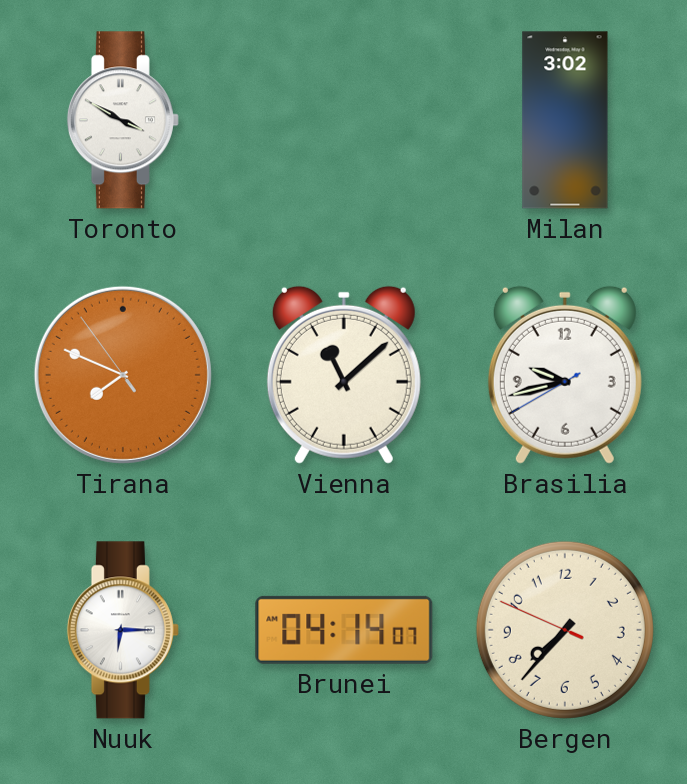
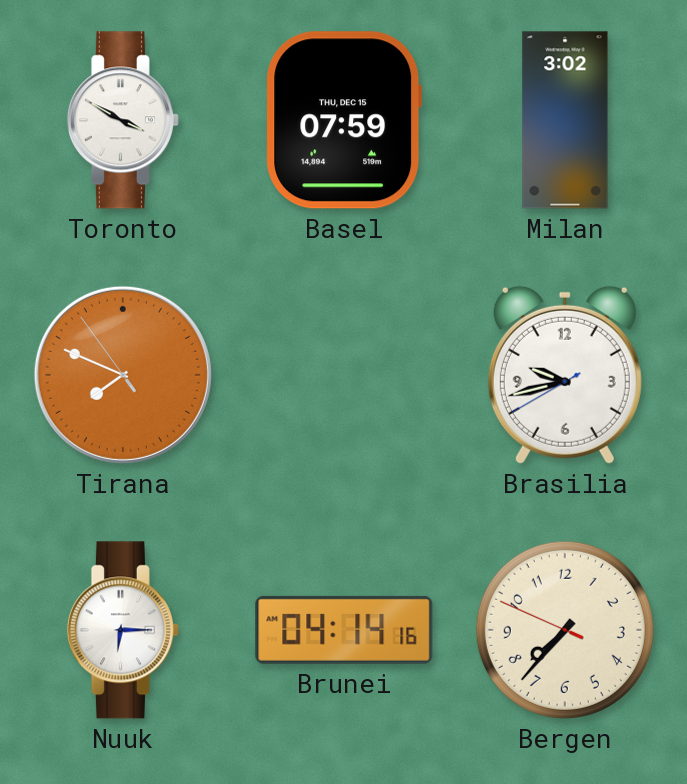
Basel: none -> 07:59 (344, 120)
Vienna: 11:08 -> none (344, 375)
Brunei: 04:14:07 -> 04:14:16 (344, 630)
